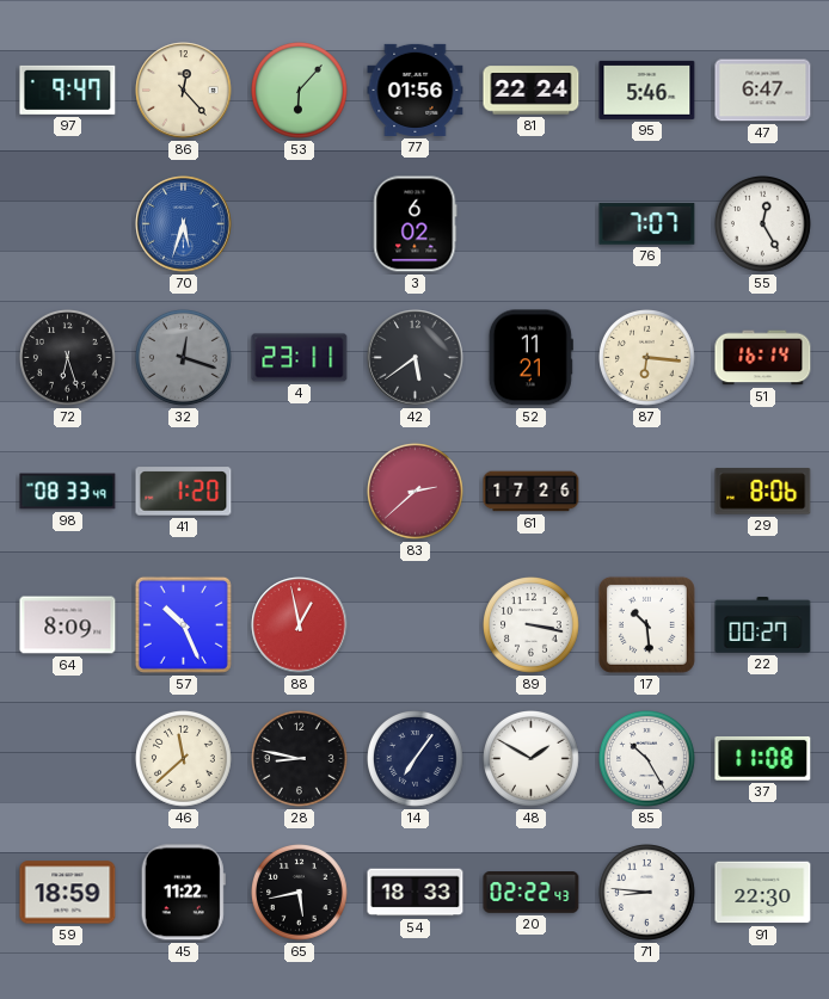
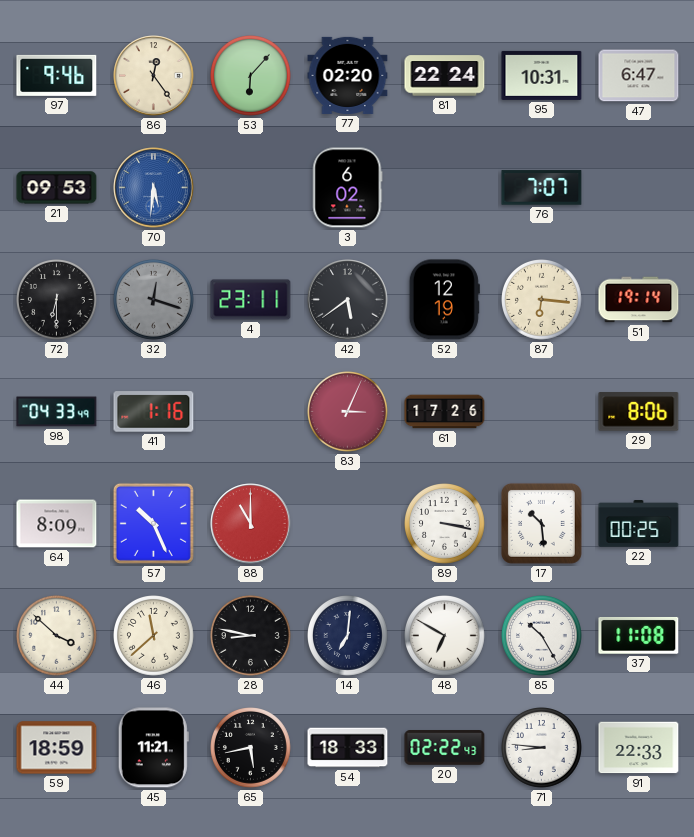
97: 9:47 -> 9:46 (57, 75)
86: 12:23 -> 12:24 (154, 76)
77: 01:56 -> 02:20 (348, 75)
95: 5:46 -> 10:31 (542, 75)
21: none -> 09:53 (57, 188)
70: 5:33 -> 5:31 (154, 188)
55: 12:25 -> none (763, 224)
72: 6:27 -> 6:30 (57, 300)
52: 11:21 -> 12:19 (444, 300)
51: 16:14 -> 19:14 (639, 300)
98: 08:33 -> 04:33 (57, 412)
41: 1:20 -> 1:16 (154, 412)
83: 2:38 -> 3:04 (348, 412)
88: 12:58 -> 11:00 (251, 524)
22: 00:27 -> 00:25 (639, 524)
44: none -> 3:52 (57, 636)
14: 7:06 -> 7:01 (348, 636)
48: 1:50 -> 6:50 (445, 636)
45: 11:22 -> 11:21 (153, 748)
91: 22:30 -> 22:33 (639, 748)
